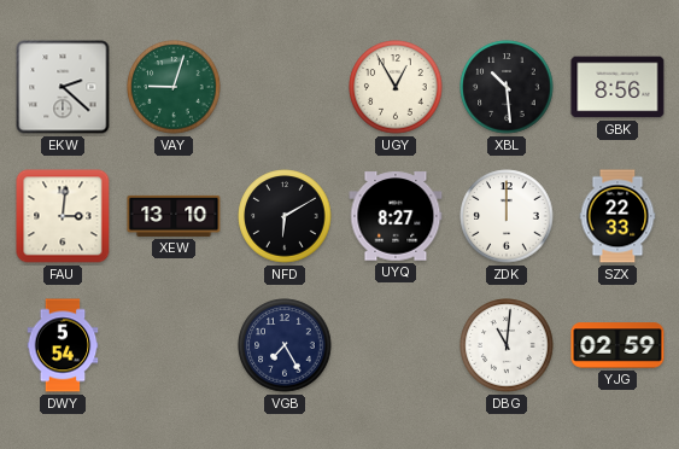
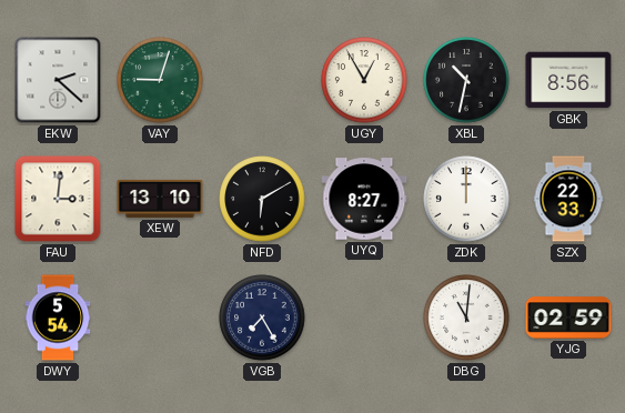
XBL: 10:29 -> 10:32 (466, 80)
